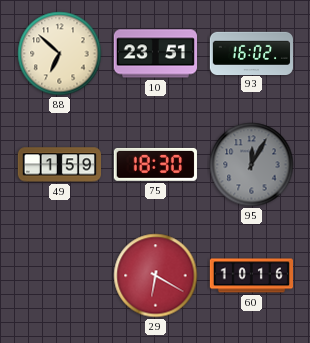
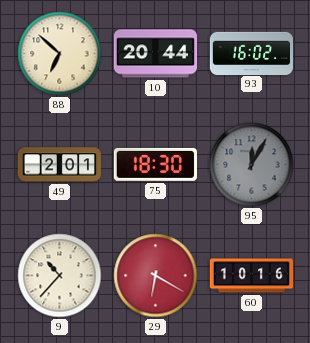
10: 23:51 -> 20:44 (155, 54)
49: 1:59 -> 2:01 (60, 165)
9: none -> 10:37 (60, 276)
